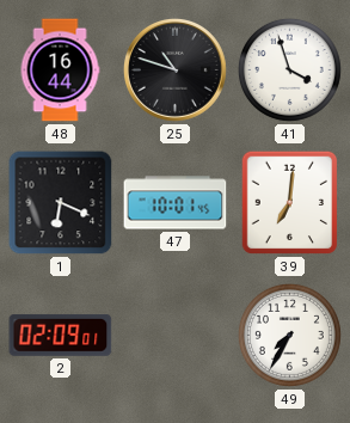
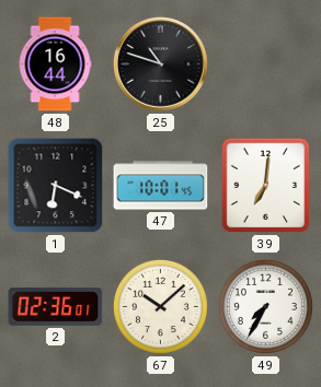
41: 3:57 -> none (289, 69)
2: 02:09 -> 02:36 (56, 306)
67: none -> 10:08 (160, 306)
